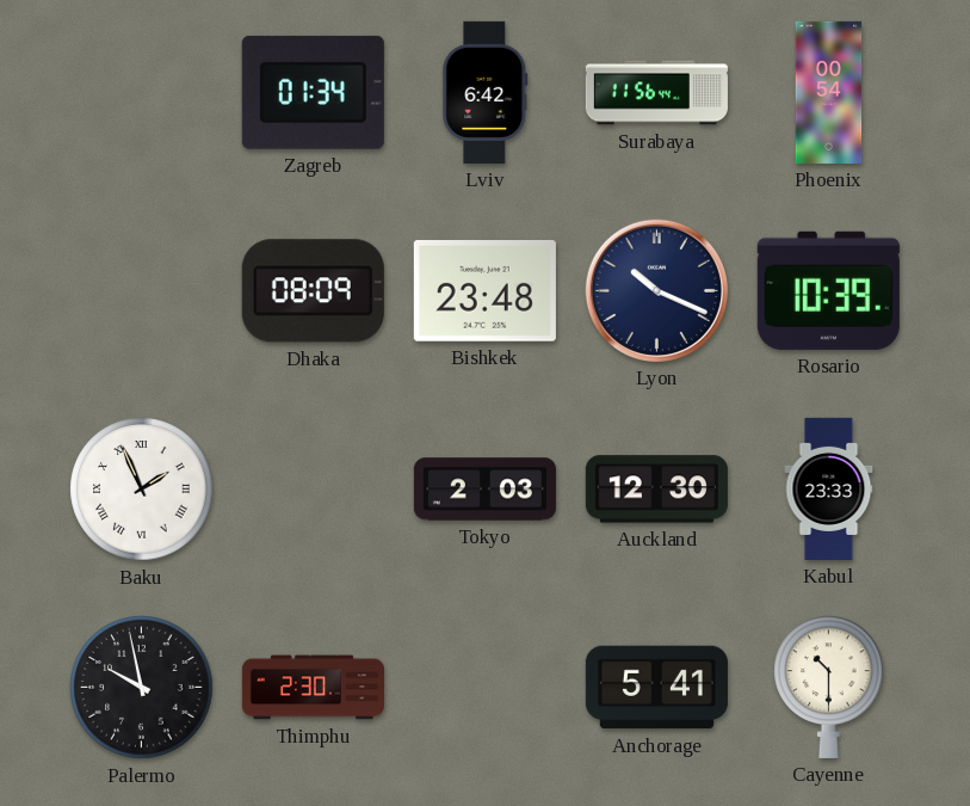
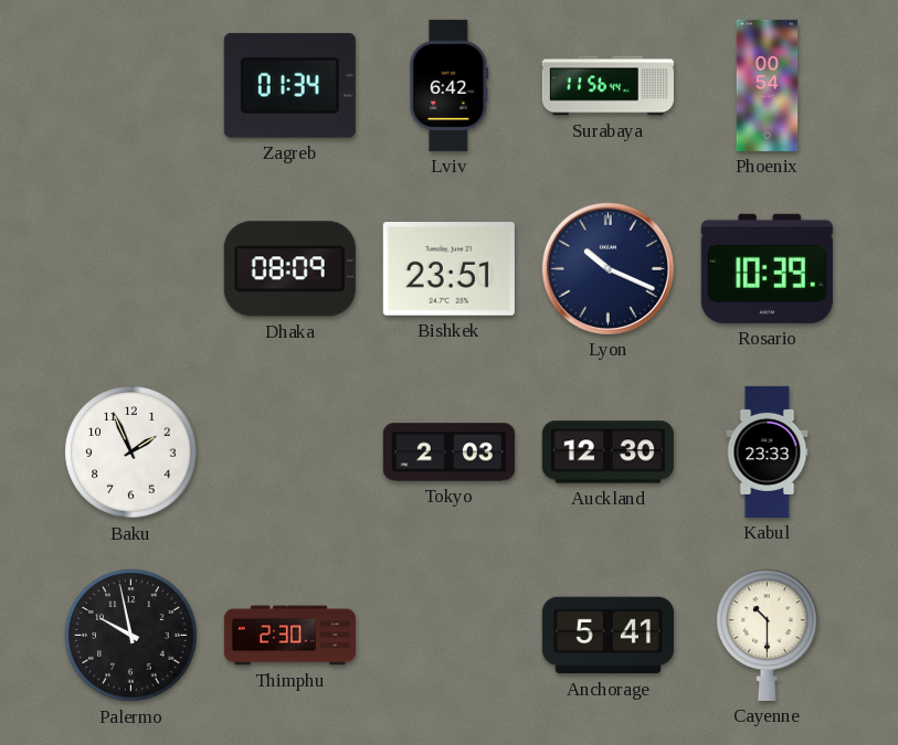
Bishkek: 23:48 -> 23:51 (448, 269)
Baku numerals: Roman -> Arabic (131, 453)
